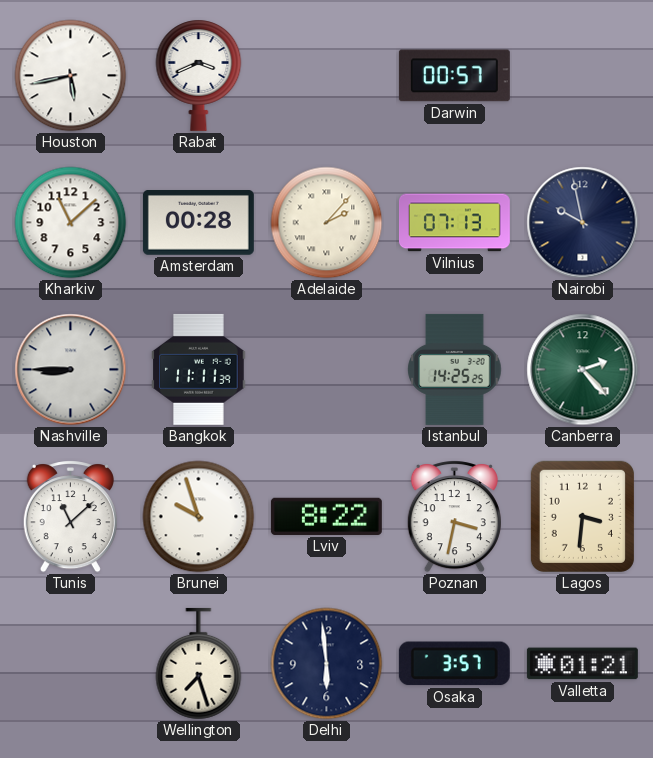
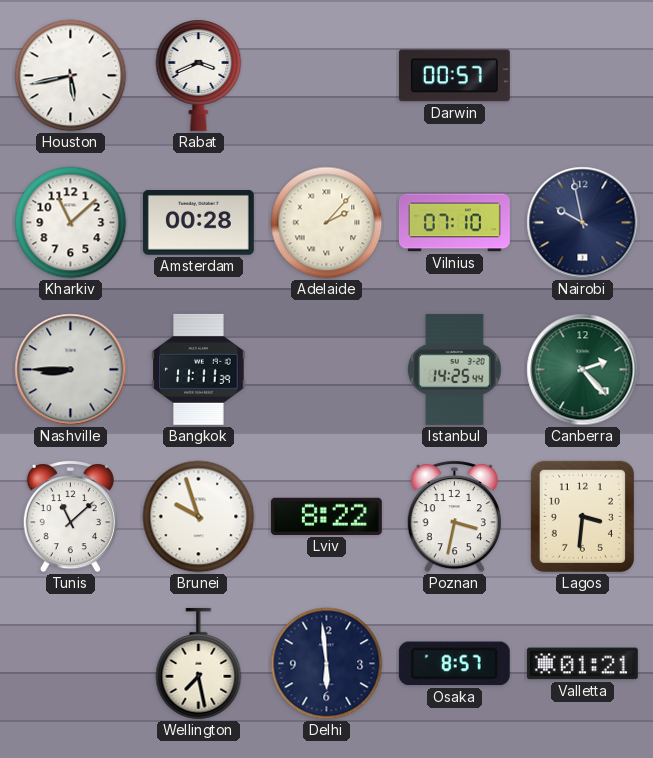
Vilnius: 07:13 -> 07:10 (454, 223)
Istanbul: 14:25:25 -> 14:25:44 (455, 369)
Wellington: 7:27 -> 7:28 (199, 664)
Osaka: 3:57 -> 8:57 (454, 664)
